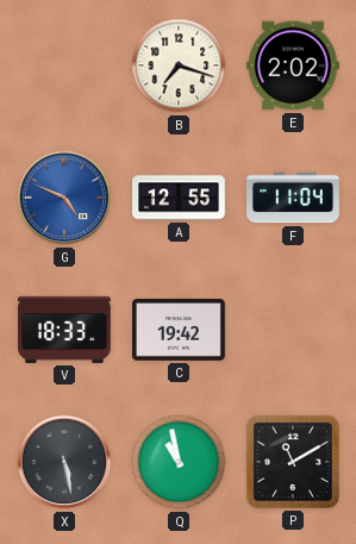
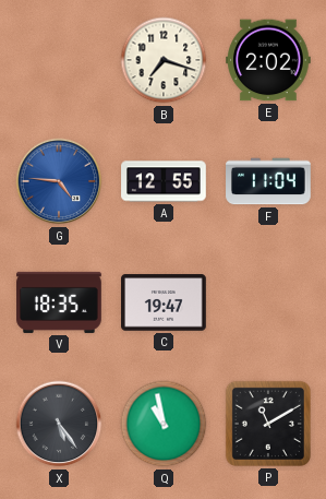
G: 4:49 -> 4:46 (59, 181)
V: 18:33 -> 18:35 (59, 302)
C: 19:42 -> 19:47 (164, 302)
X: 5:28 -> 5:24 (59, 424)
